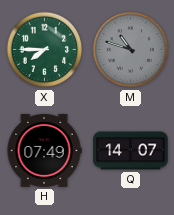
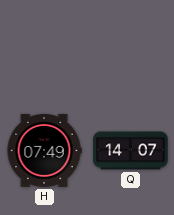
X: 7:45 -> none (45, 50)
M: 10:48 -> none (131, 50)
